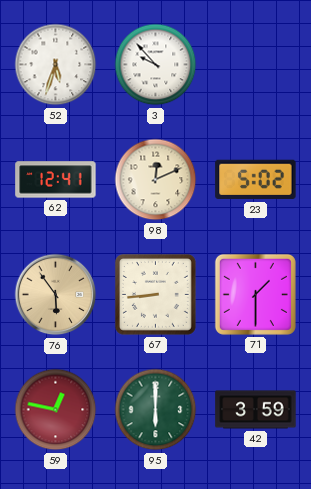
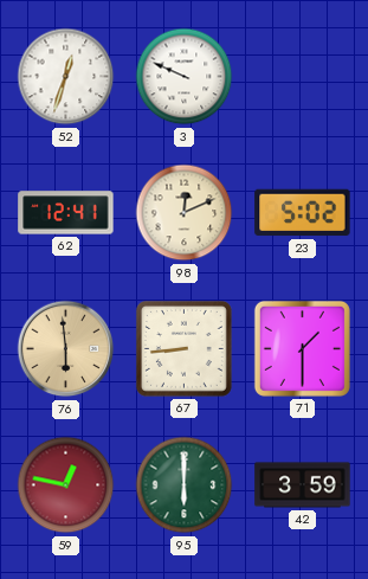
52: 5:33 -> 12:33 (66, 77)
3: 9:53 -> 9:49 (185, 77)
76: 5:54 -> 5:59 (66, 349)
